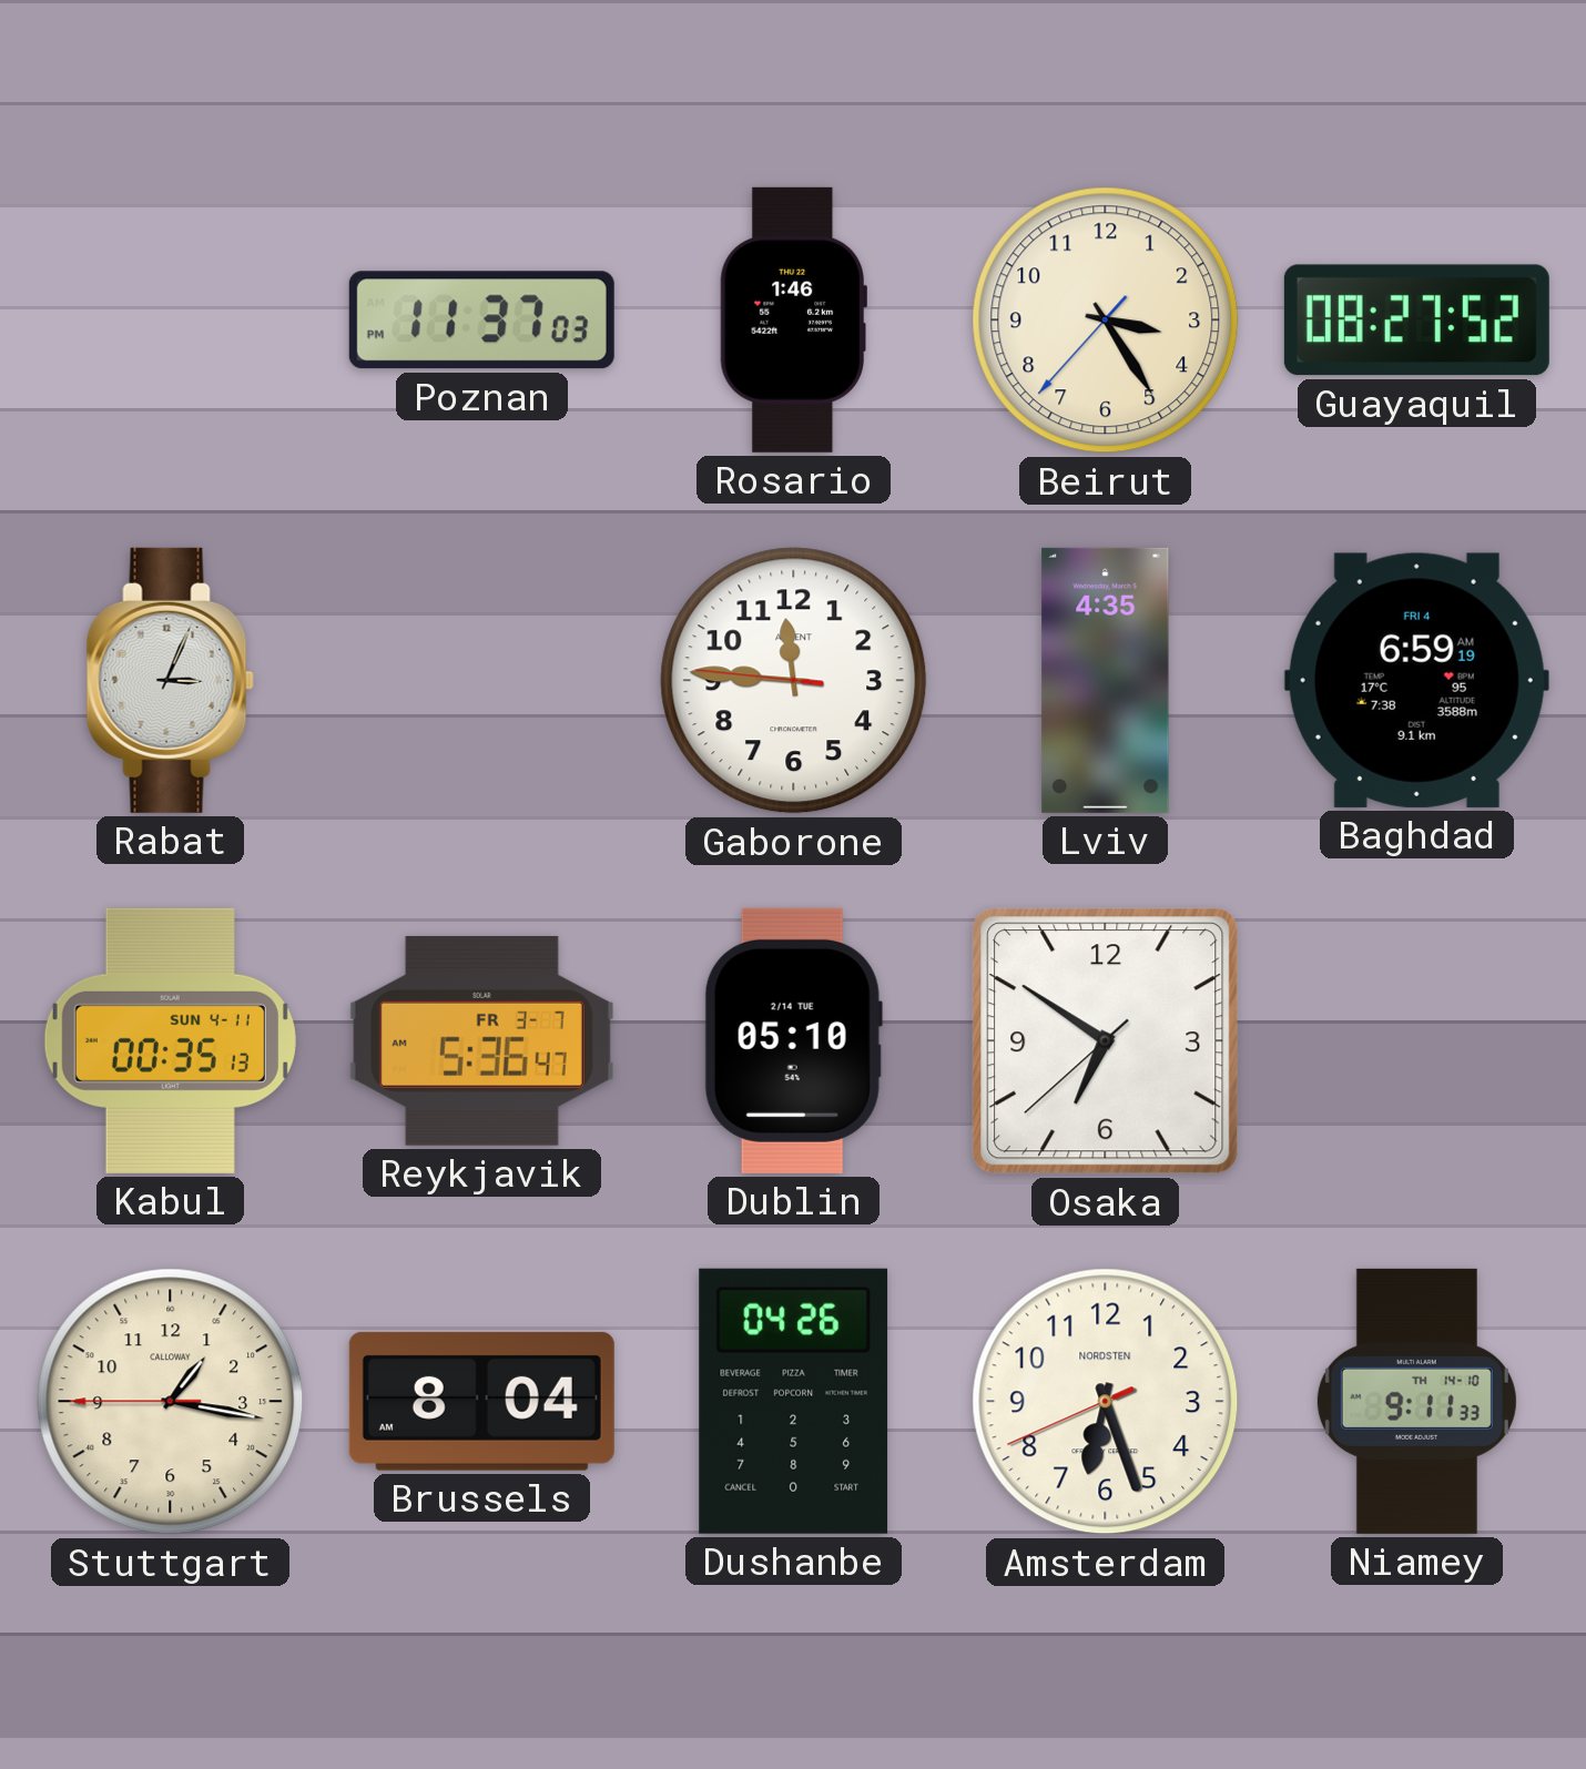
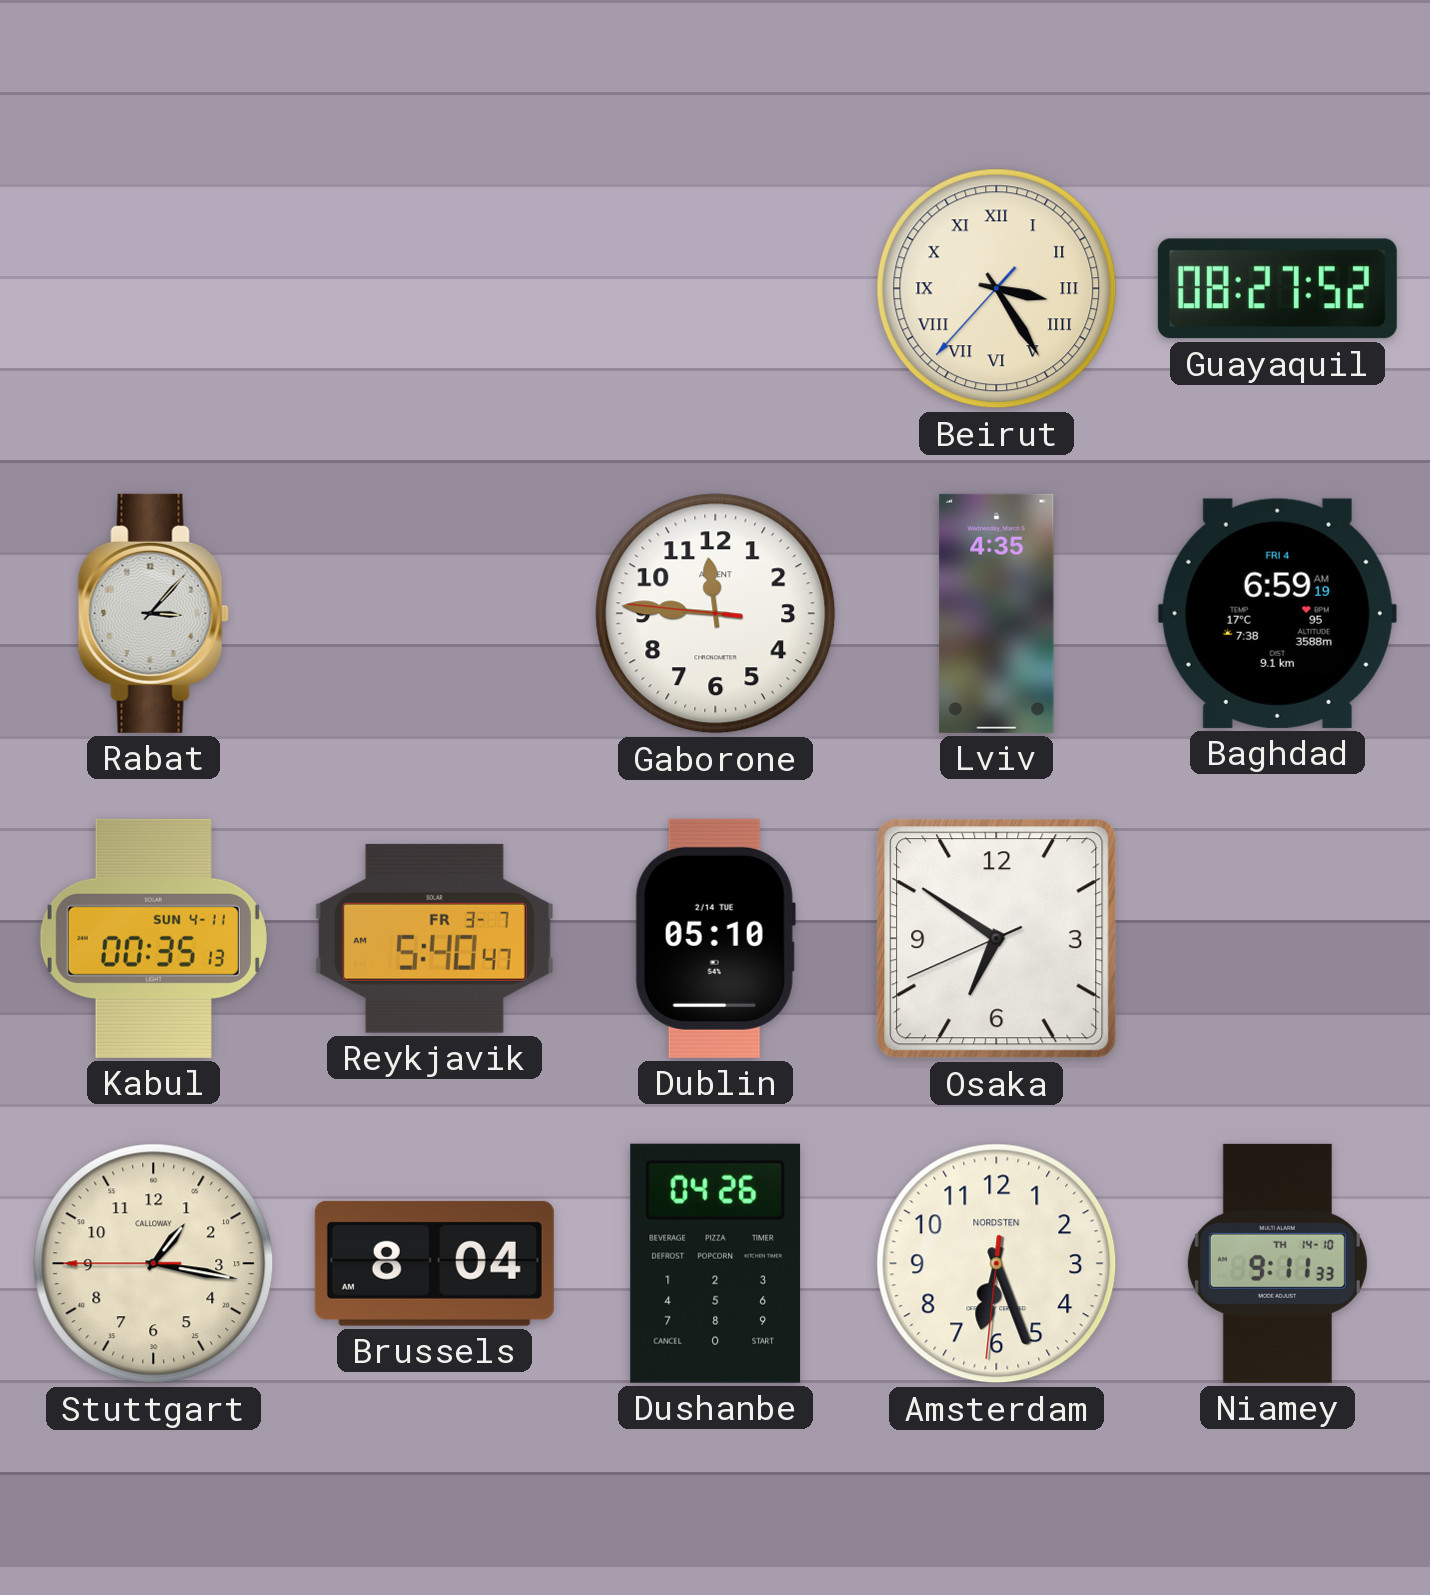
Poznan: 11:37 -> none (481, 321)
Rosario: 1:46 -> none (793, 319)
Beirut numerals: Arabic -> Roman (997, 289)
Rabat: 3:04 -> 3:07 (153, 613)
Reykjavik: 5:36 -> 5:40 (434, 938)
Osaka: 6:50:38 -> 6:50:41 (997, 939)
Amsterdam: 6:26:41 -> 6:26:31 (997, 1264)
